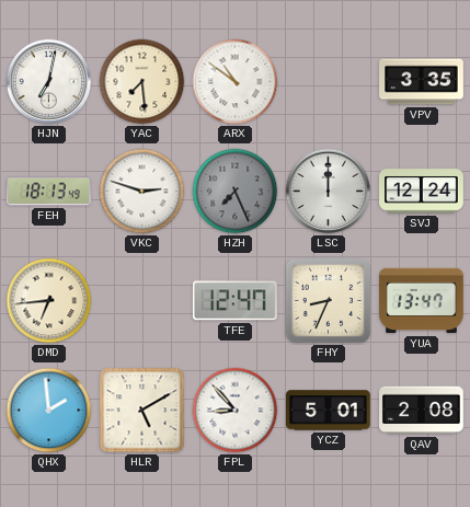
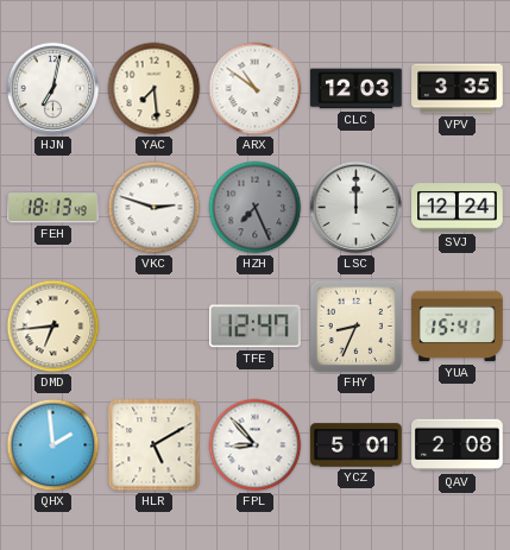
CLC: none -> 12:03 (357, 89)
YUA: 13:47 -> 15:41 (458, 327)
